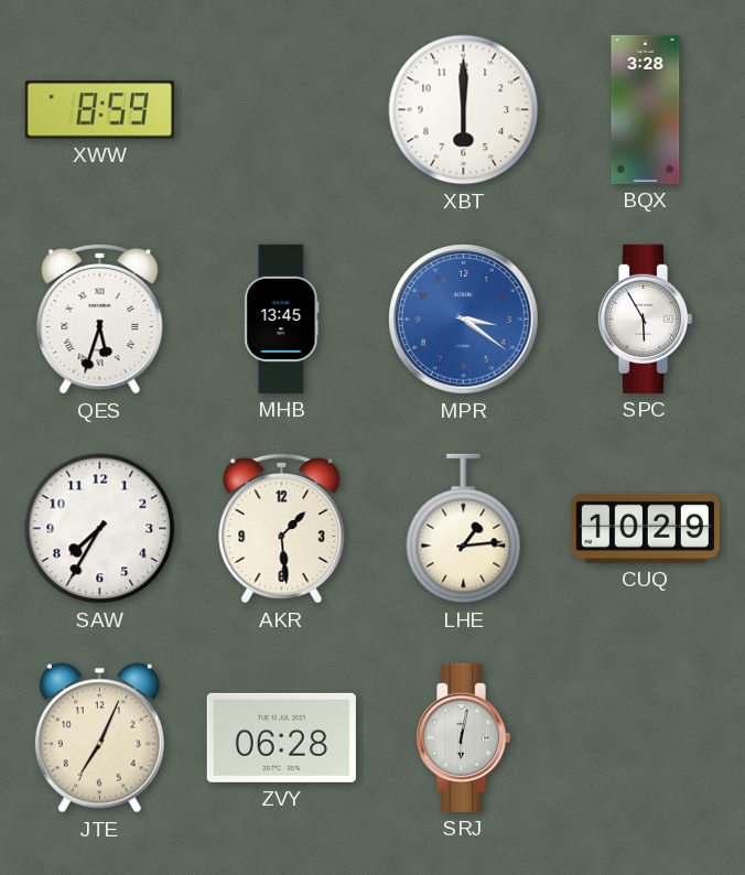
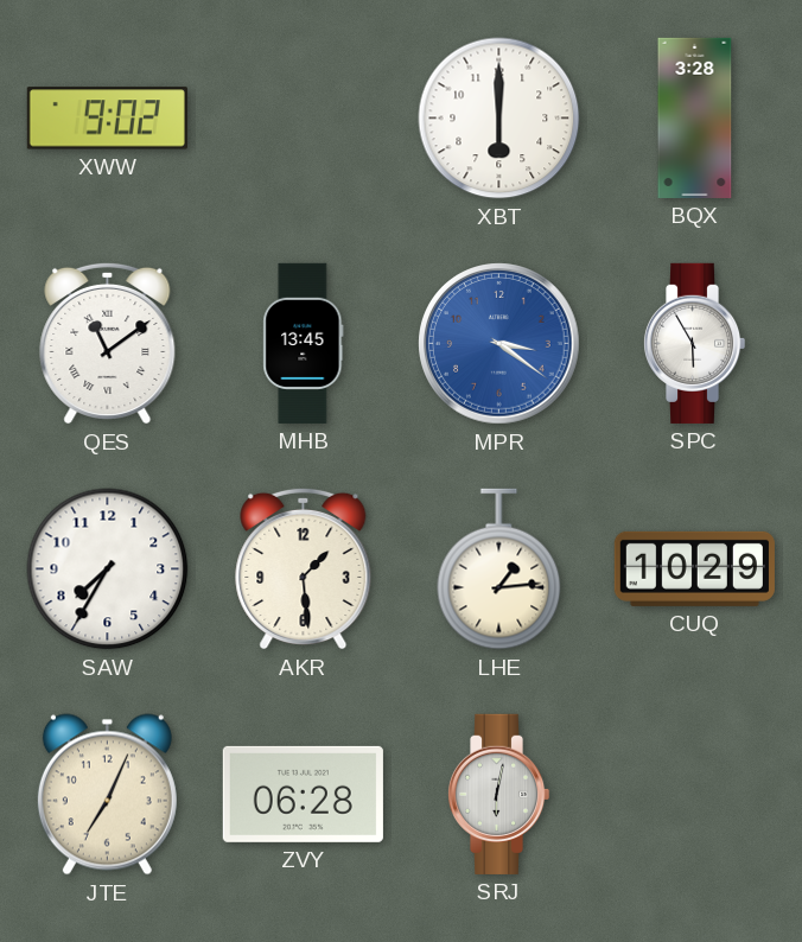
XWW: 8:59 -> 9:02 (107, 119)
QES: 5:33 -> 11:09 (108, 343)
